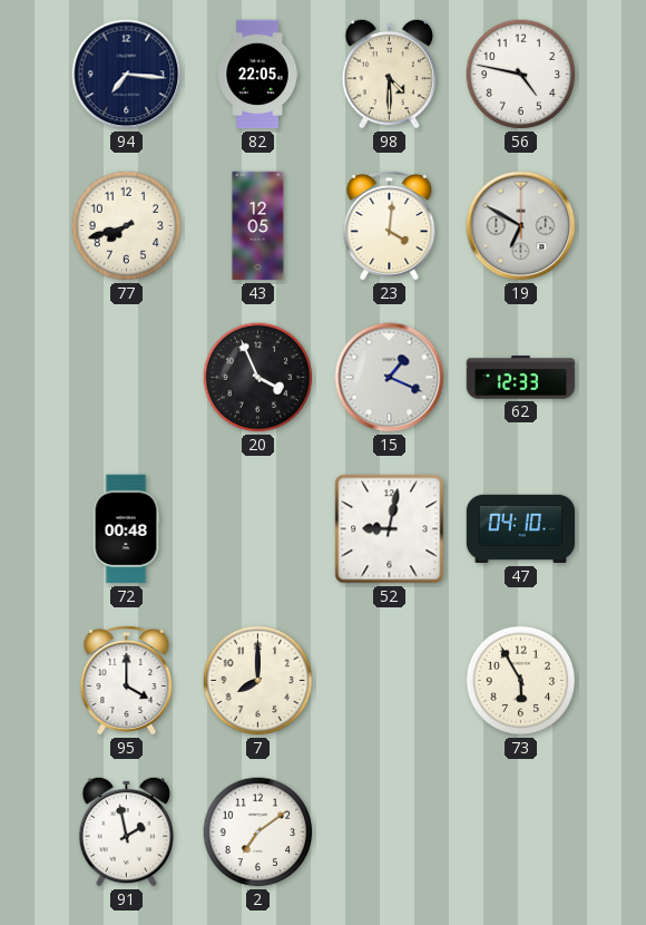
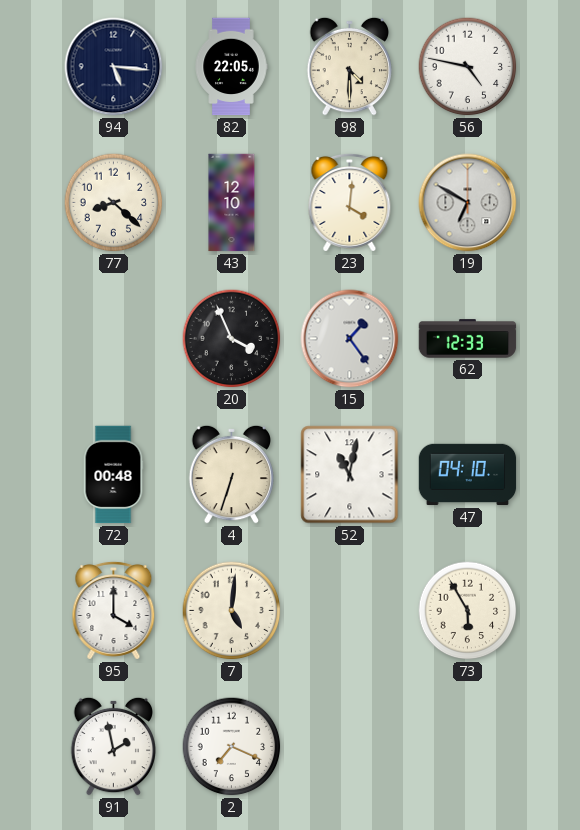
94: 7:16 -> 5:16 (114, 67)
77: 7:42 -> 8:22 (114, 203)
43: 12:05 -> 12:10 (232, 203)
15: 1:19 -> 1:24 (350, 339)
4: none -> 6:33 (232, 474)
52: 9:02 -> 11:02 (350, 475)
7: 8:00 -> 5:01 (232, 611)
2: 7:09 -> 7:19 (232, 747)
